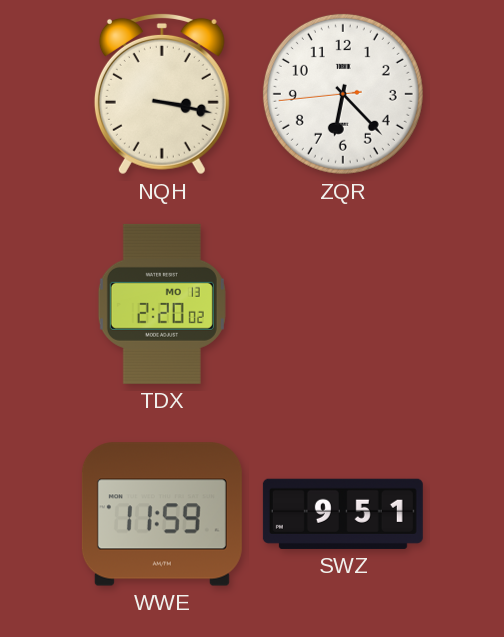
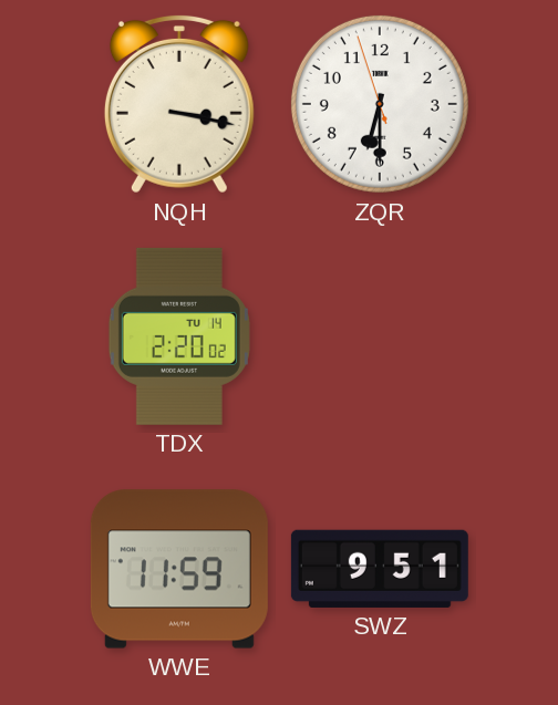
ZQR: 6:22 -> 6:29 (380, 104)
TDX date: MO 13 -> TU 14 (179, 336)
